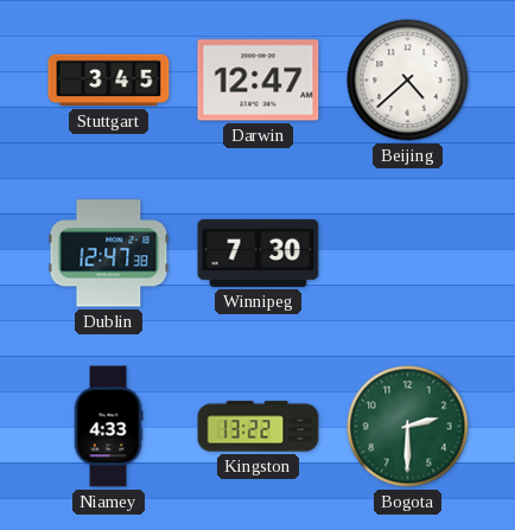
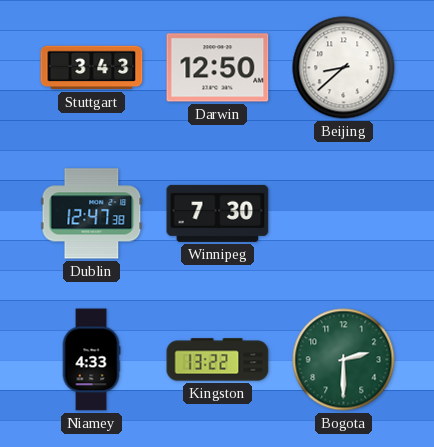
Stuttgart: 3:45 -> 3:43 (92, 68)
Darwin: 12:47 -> 12:50 (218, 68)
Beijing: 4:38 -> 8:38 (344, 68)
